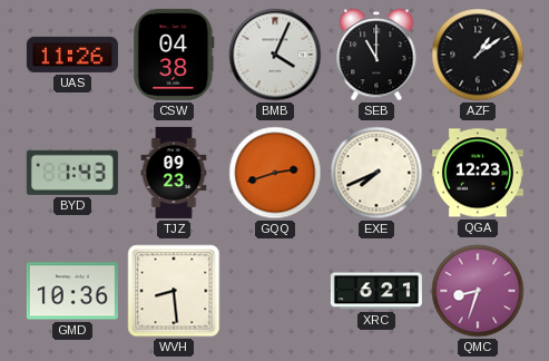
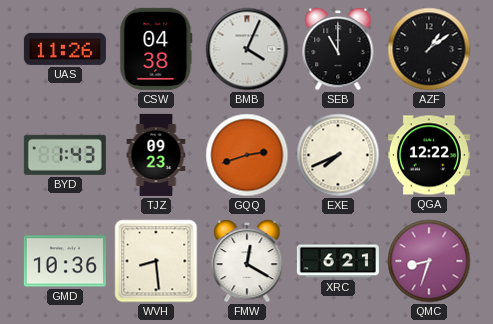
QGA: 12:23 -> 12:22 (429, 155)
FMW: none -> 12:20 (247, 262)
